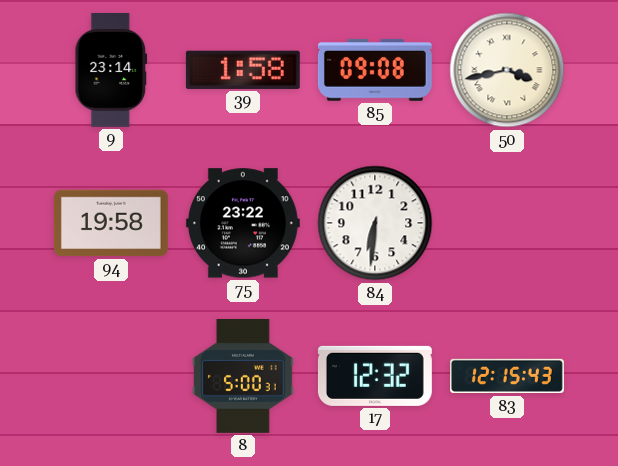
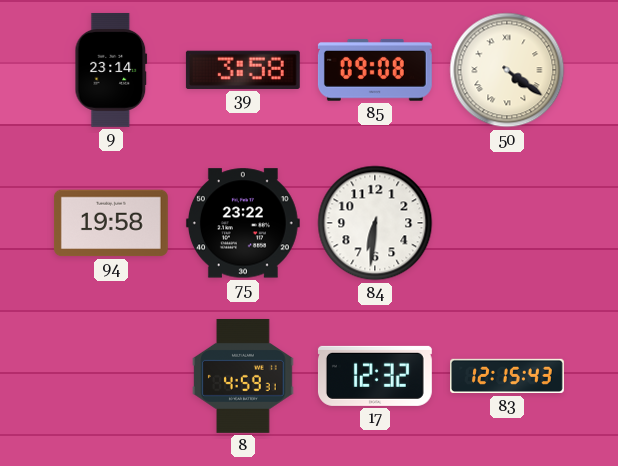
39: 1:58 -> 3:58 (243, 70)
50: 3:43 -> 4:21 (507, 70)
8: 5:00 -> 4:59 (243, 376)
